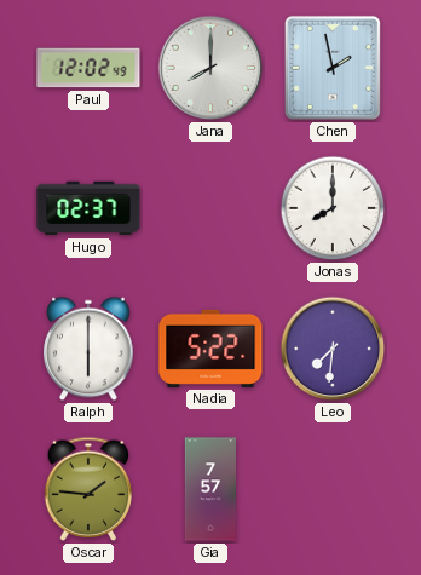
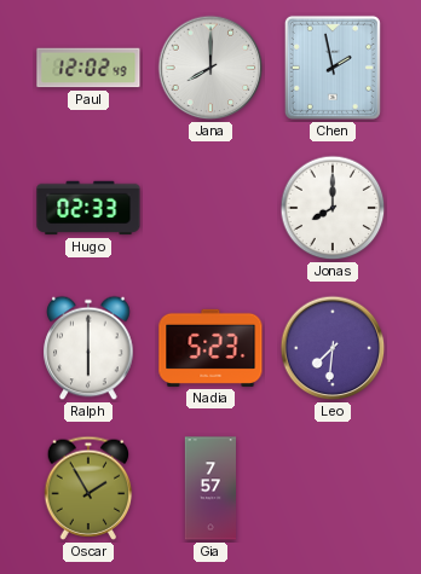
Hugo: 02:37 -> 02:33 (88, 208)
Nadia: 5:22 -> 5:23 (211, 348)
Oscar: 1:46 -> 1:55 (88, 488)
